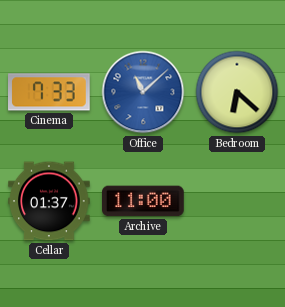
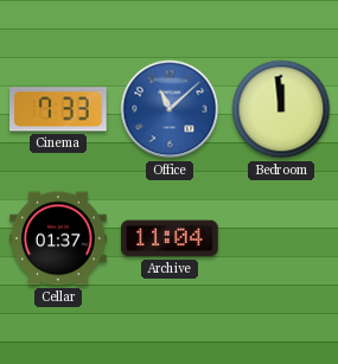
Bedroom: 6:22 -> 11:59 (281, 109)
Archive: 11:00 -> 11:04 (171, 238)
